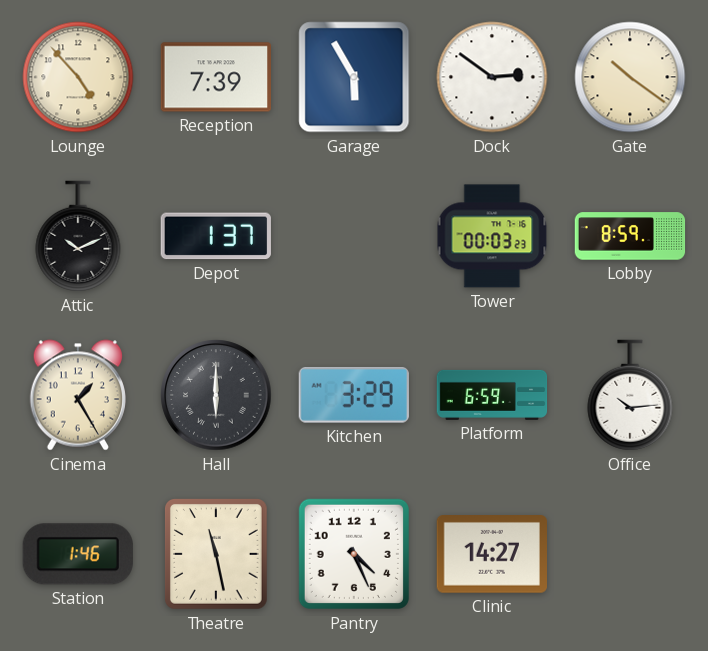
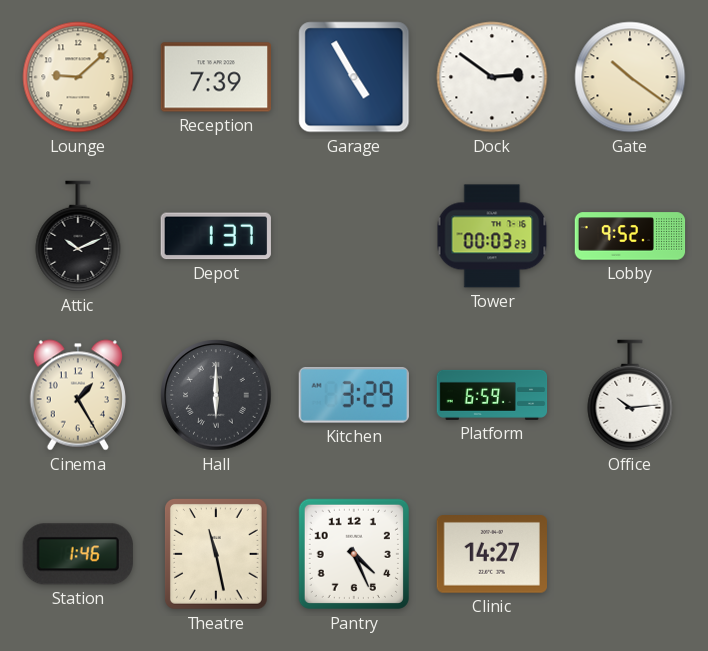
Lounge: 4:53 -> 9:08 (78, 77)
Garage: 5:55 -> 4:55 (354, 77)
Lobby: 8:59 -> 9:52 (630, 236)
